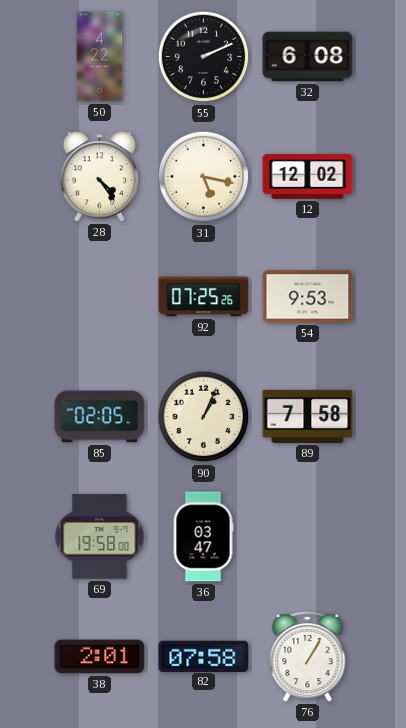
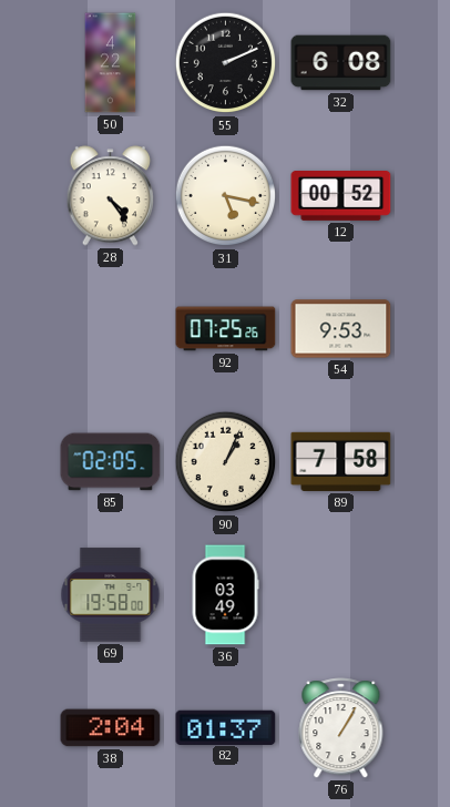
12: 12:02 -> 00:52 (341, 196)
36: 03:47 -> 03:49 (225, 595)
38: 2:01 -> 2:04 (111, 728)
82: 07:58 -> 01:37 (226, 727)
